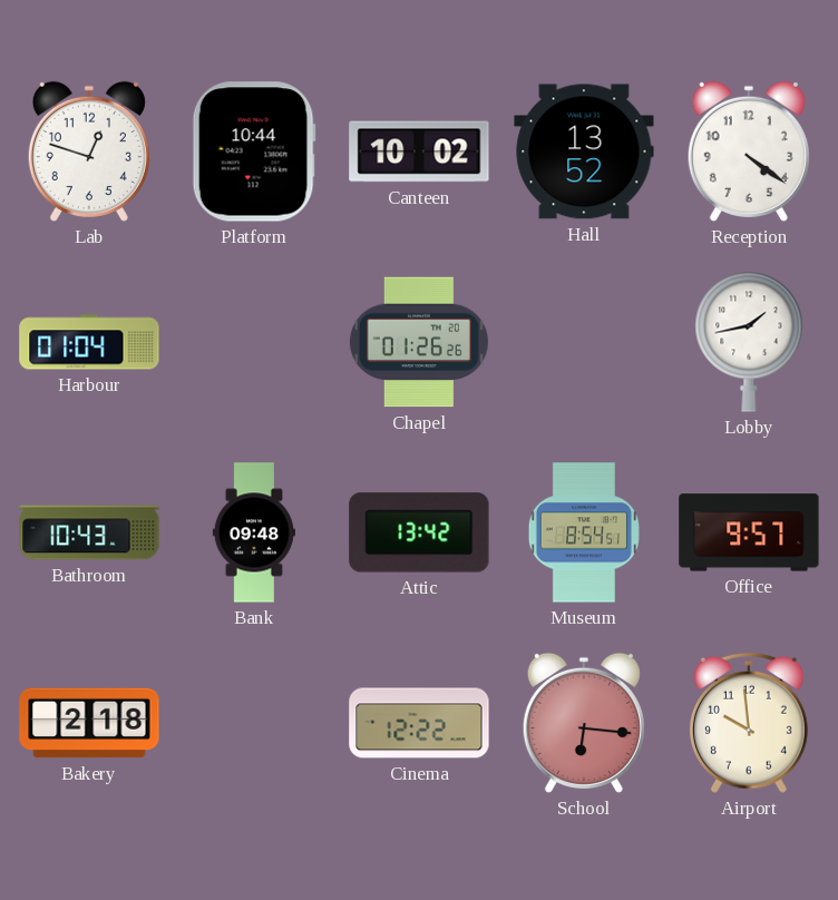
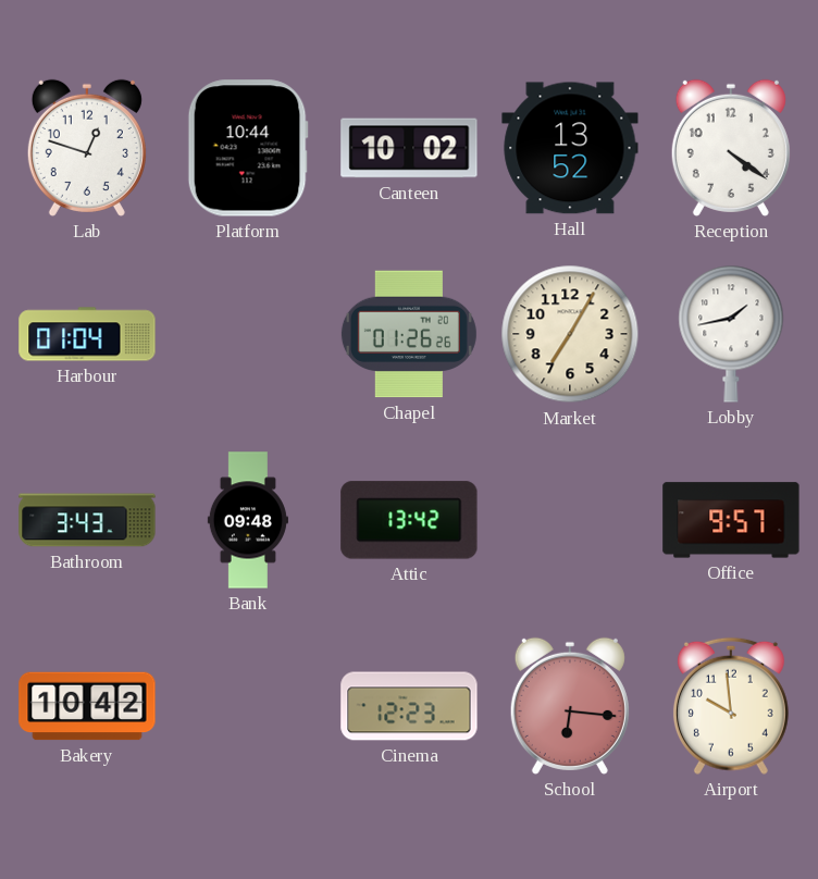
Market: none -> 7:05 (570, 334)
Bathroom: 10:43 -> 3:43 (87, 520)
Museum: 8:54 -> none (584, 532)
Bakery: 2:18 -> 10:42 (87, 706)
Cinema: 12:22 -> 12:23 (409, 706)
